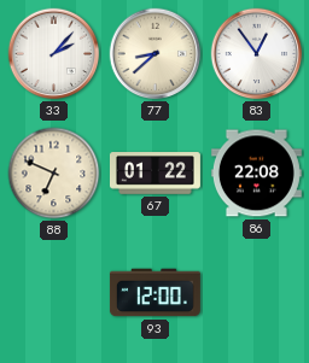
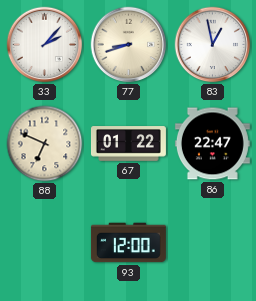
77: 8:38 -> 8:42 (129, 45)
83: 12:54 -> 12:58 (213, 45)
86: 22:08 -> 22:47 (212, 144)
